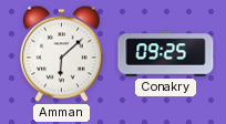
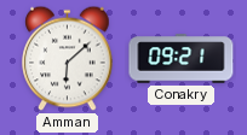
Conakry: 09:25 -> 09:21 (182, 59)
